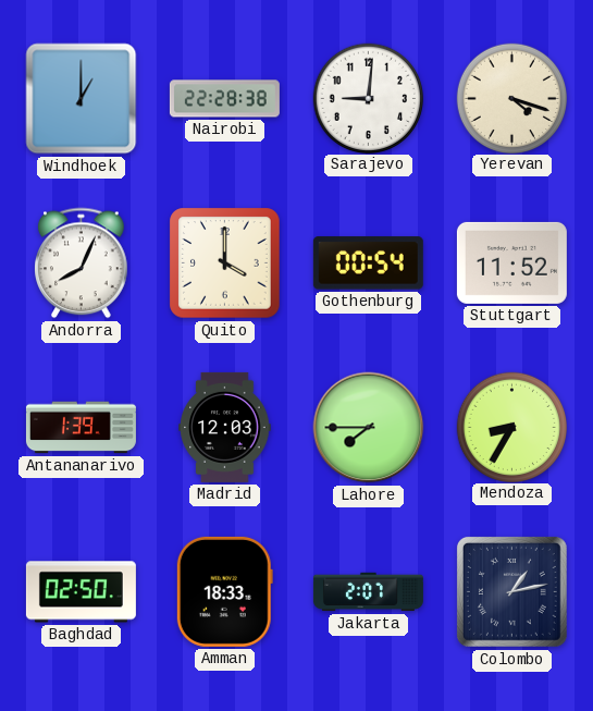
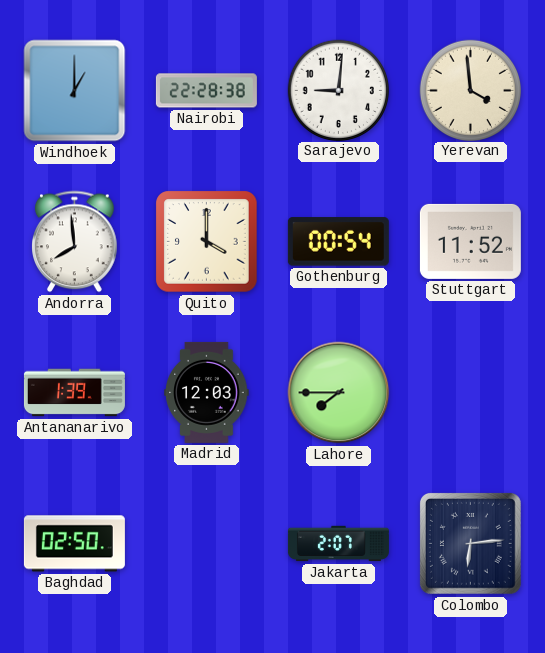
Yerevan: 4:18 -> 3:59 (470, 90)
Andorra: 8:04 -> 7:59 (75, 242)
Mendoza: 8:35 -> none (511, 427)
Amman: 18:33 -> none (224, 591)
Colombo: 1:13 -> 6:14 (470, 543)
